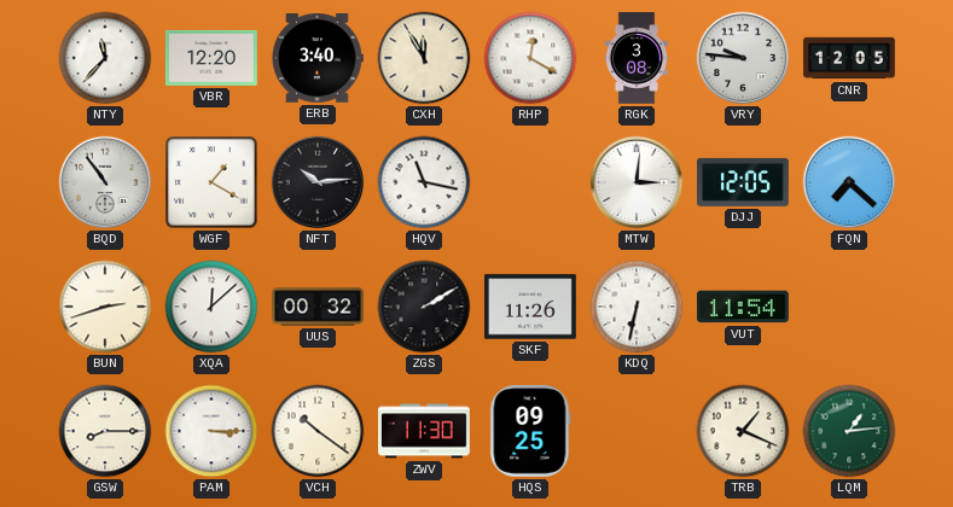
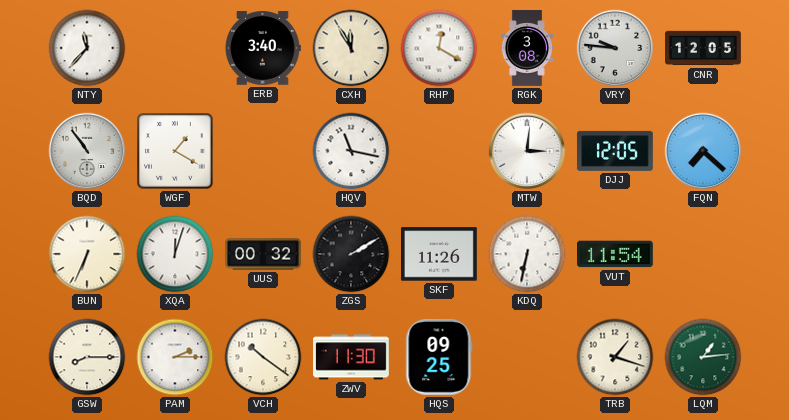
VBR: 12:20 -> none (211, 58)
NFT: 10:14 -> none (318, 182)
BUN: 2:42 -> 6:34 (87, 254)
XQA: 12:08 -> 12:03 (175, 254)
PAM: 3:15 -> 2:15 (175, 357)
TRB: 1:19 -> 1:18 (615, 357)
